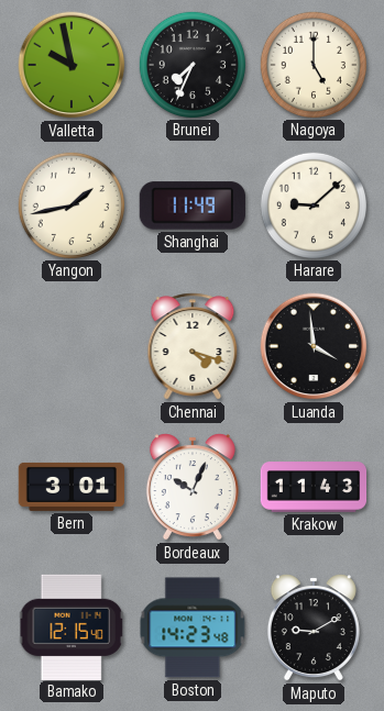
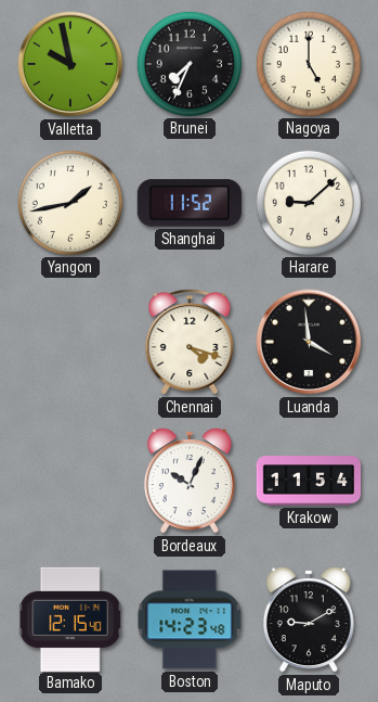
Shanghai: 11:49 -> 11:52 (190, 203)
Bern: 3:01 -> none (70, 487)
Krakow: 11:43 -> 11:54 (309, 481)
